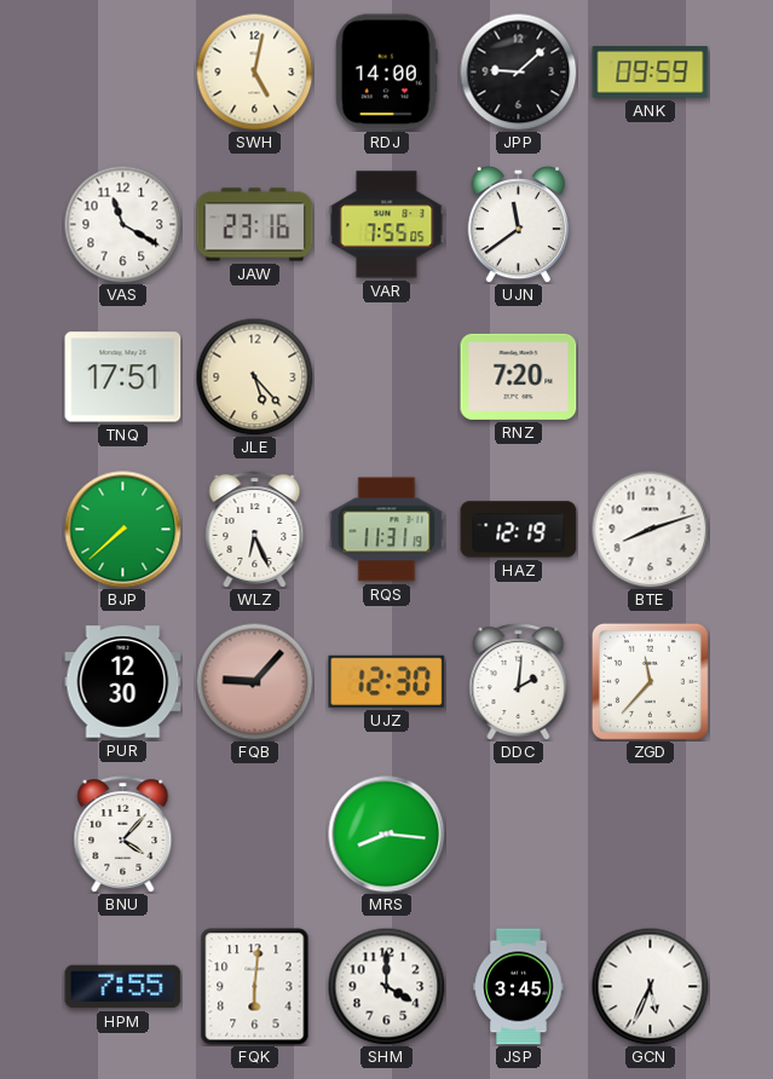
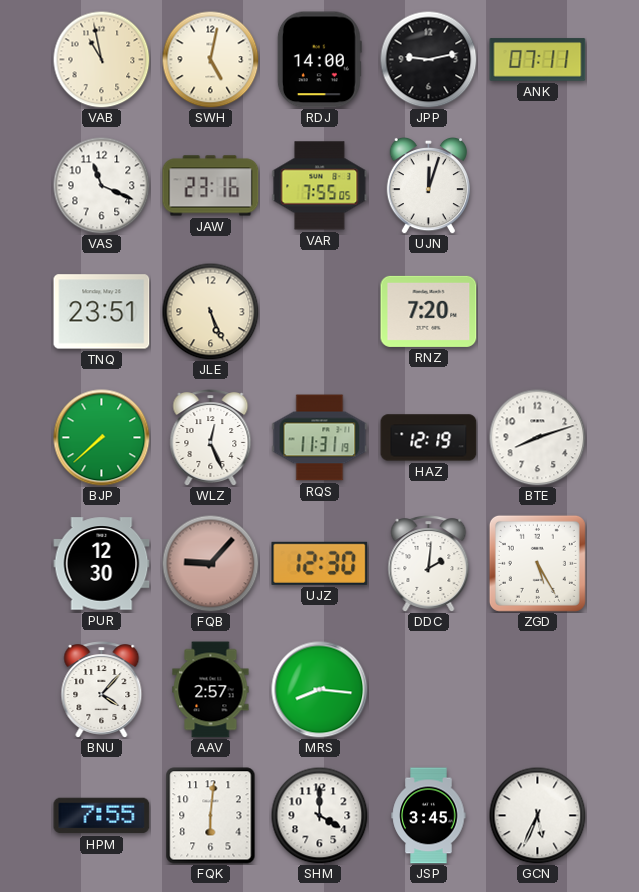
VAB: none -> 10:58 (101, 59)
JPP: 9:08 -> 9:13 (428, 59)
ANK: 09:59 -> 07:11 (538, 60)
VAS: 11:20 -> 11:19 (101, 185)
UJN: 11:39 -> 12:03 (428, 185)
TNQ: 17:51 -> 23:51 (102, 312)
JLE: 5:23 -> 5:26 (210, 311)
WLZ: 6:26 -> 12:26 (211, 438)
ZGD: 11:37 -> 5:25 (537, 563)
AAV: none -> 2:57 (211, 690)
